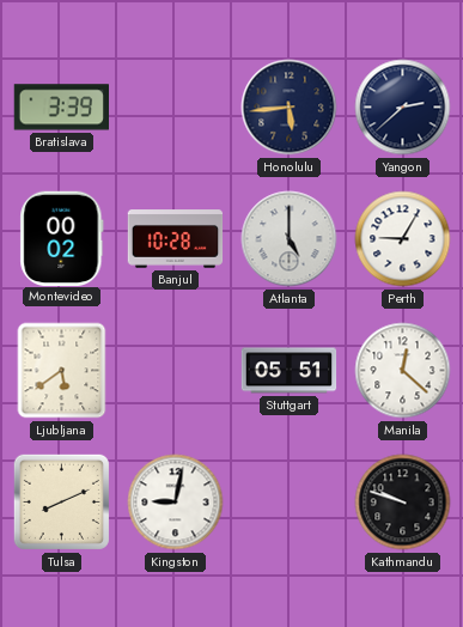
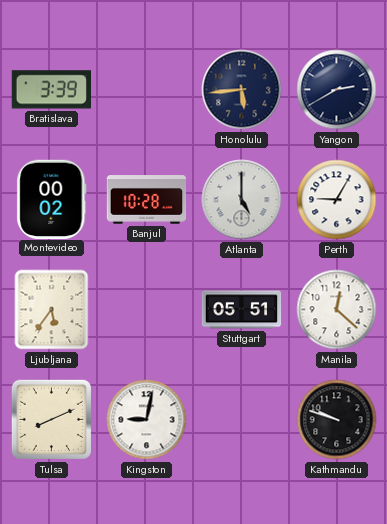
Yangon: 2:38 -> 2:40 (337, 90)
Ljubljana: 5:39 -> 5:36 (52, 310)
